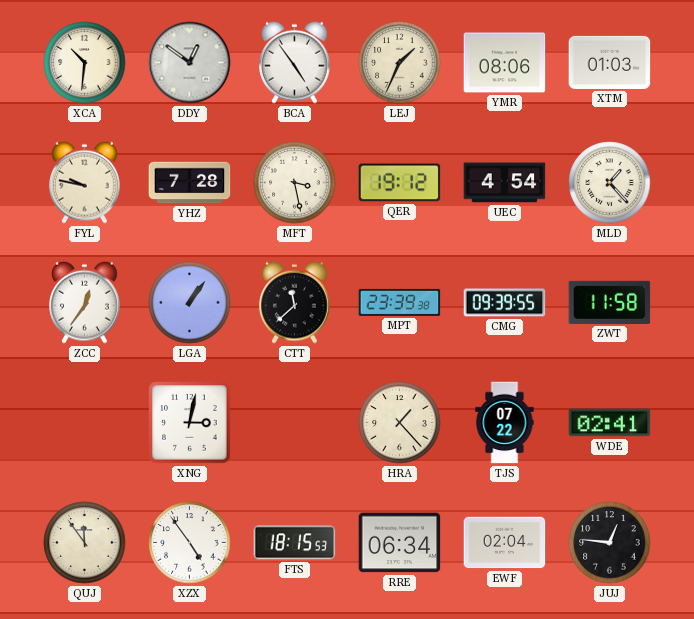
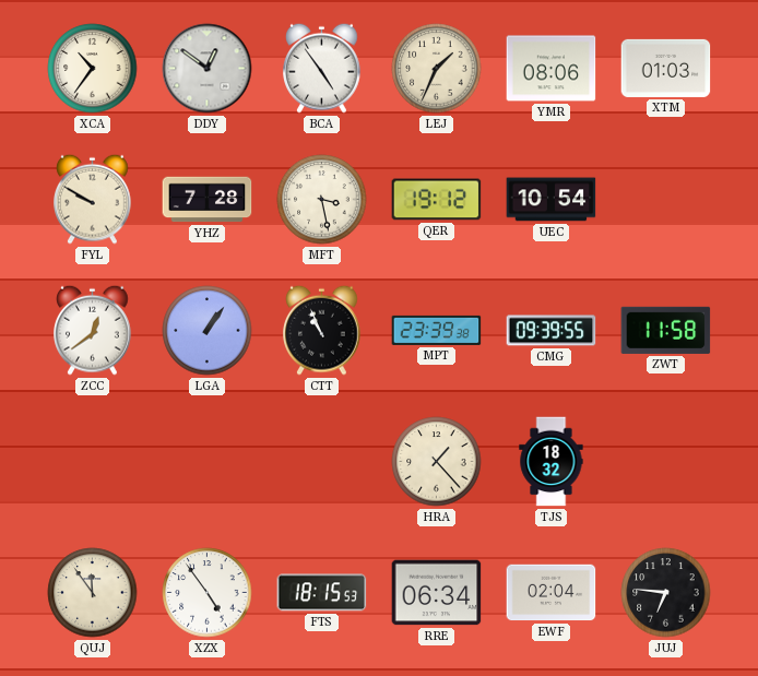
XCA: 10:31 -> 10:36 (93, 69)
FYL: 9:47 -> 9:50 (93, 199)
UEC: 4:54 -> 10:54 (552, 200)
MLD: 1:23 -> none (610, 183)
ZCC: 12:36 -> 12:39 (93, 330)
CTT: 11:38 -> 10:56 (322, 330)
XNG: 3:02 -> none (190, 423)
TJS: 07:22 -> 18:32 (552, 462)
WDE: 02:41 -> none (610, 423)
JUJ: 12:46 -> 6:46 (666, 593)
